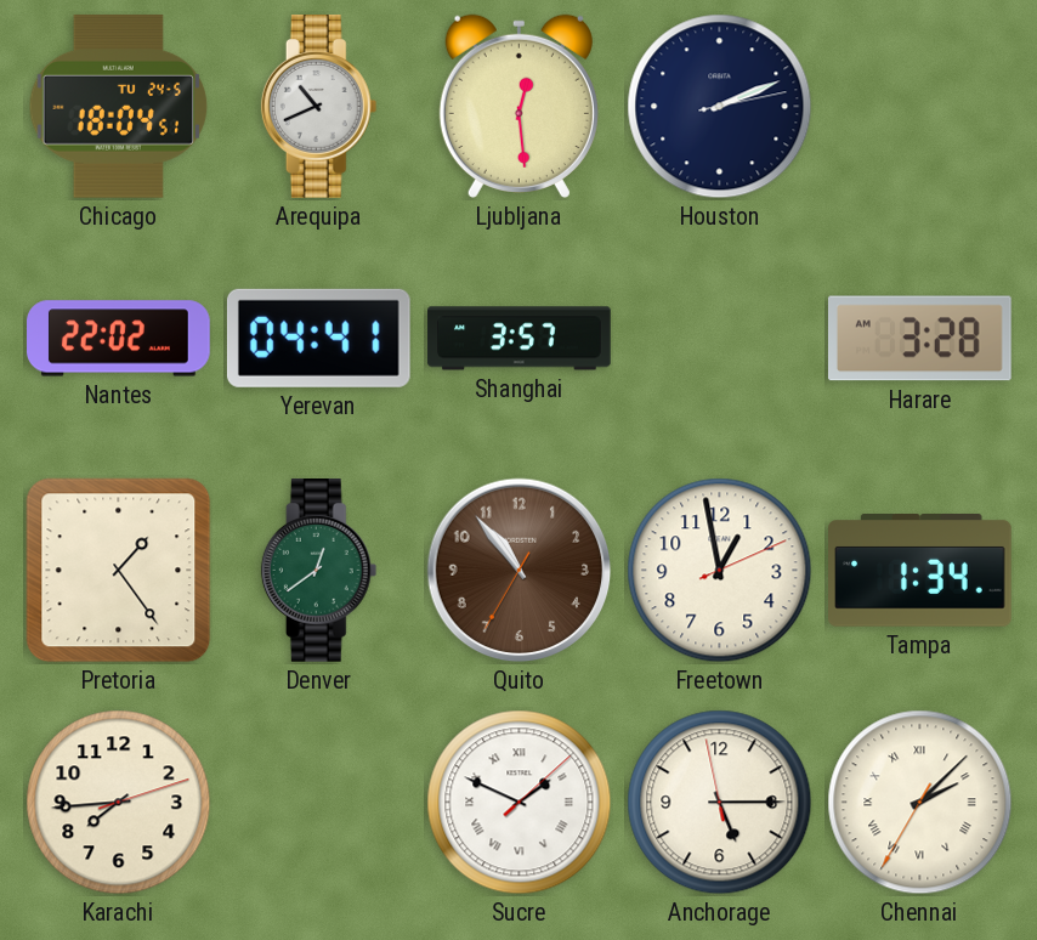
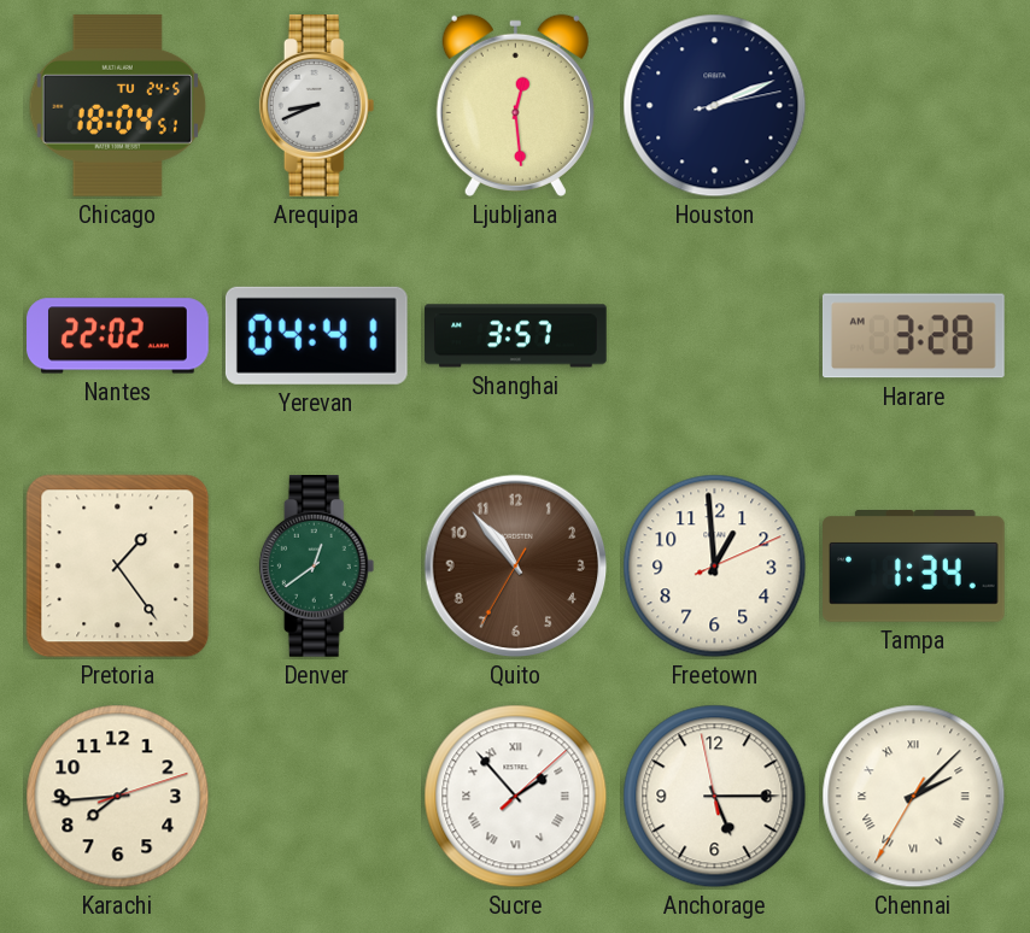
Arequipa: 10:41 -> 8:41 (317, 106)
Freetown: 12:58 -> 12:59 (715, 567)
Sucre: 1:49 -> 1:53 (516, 797)
